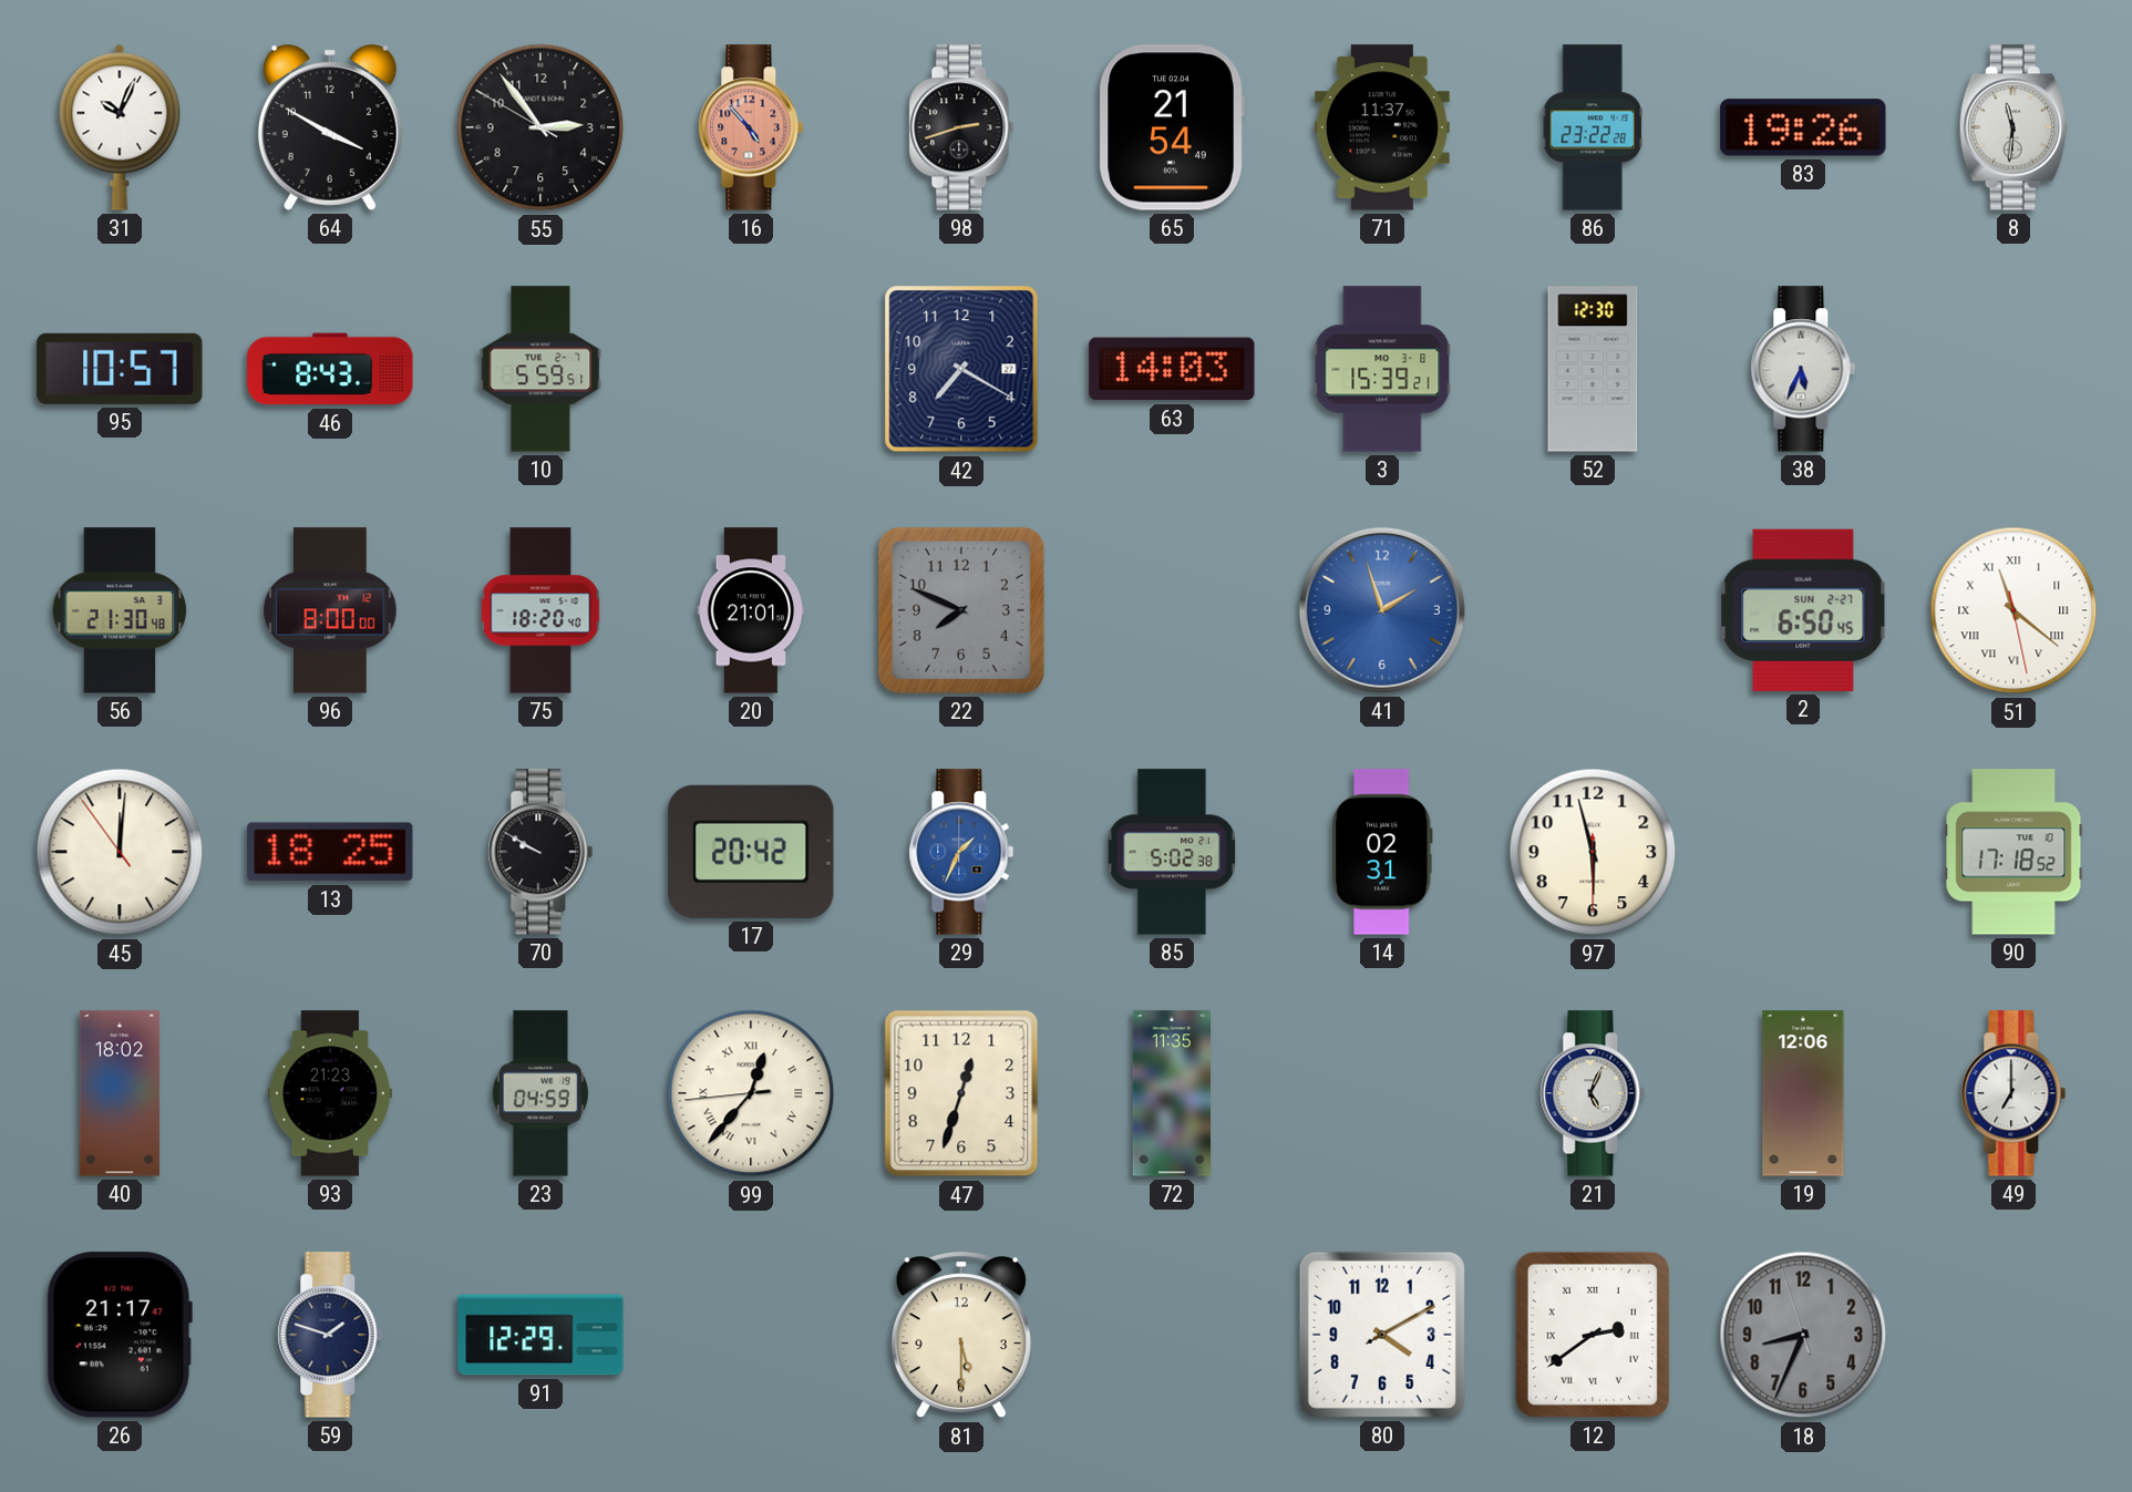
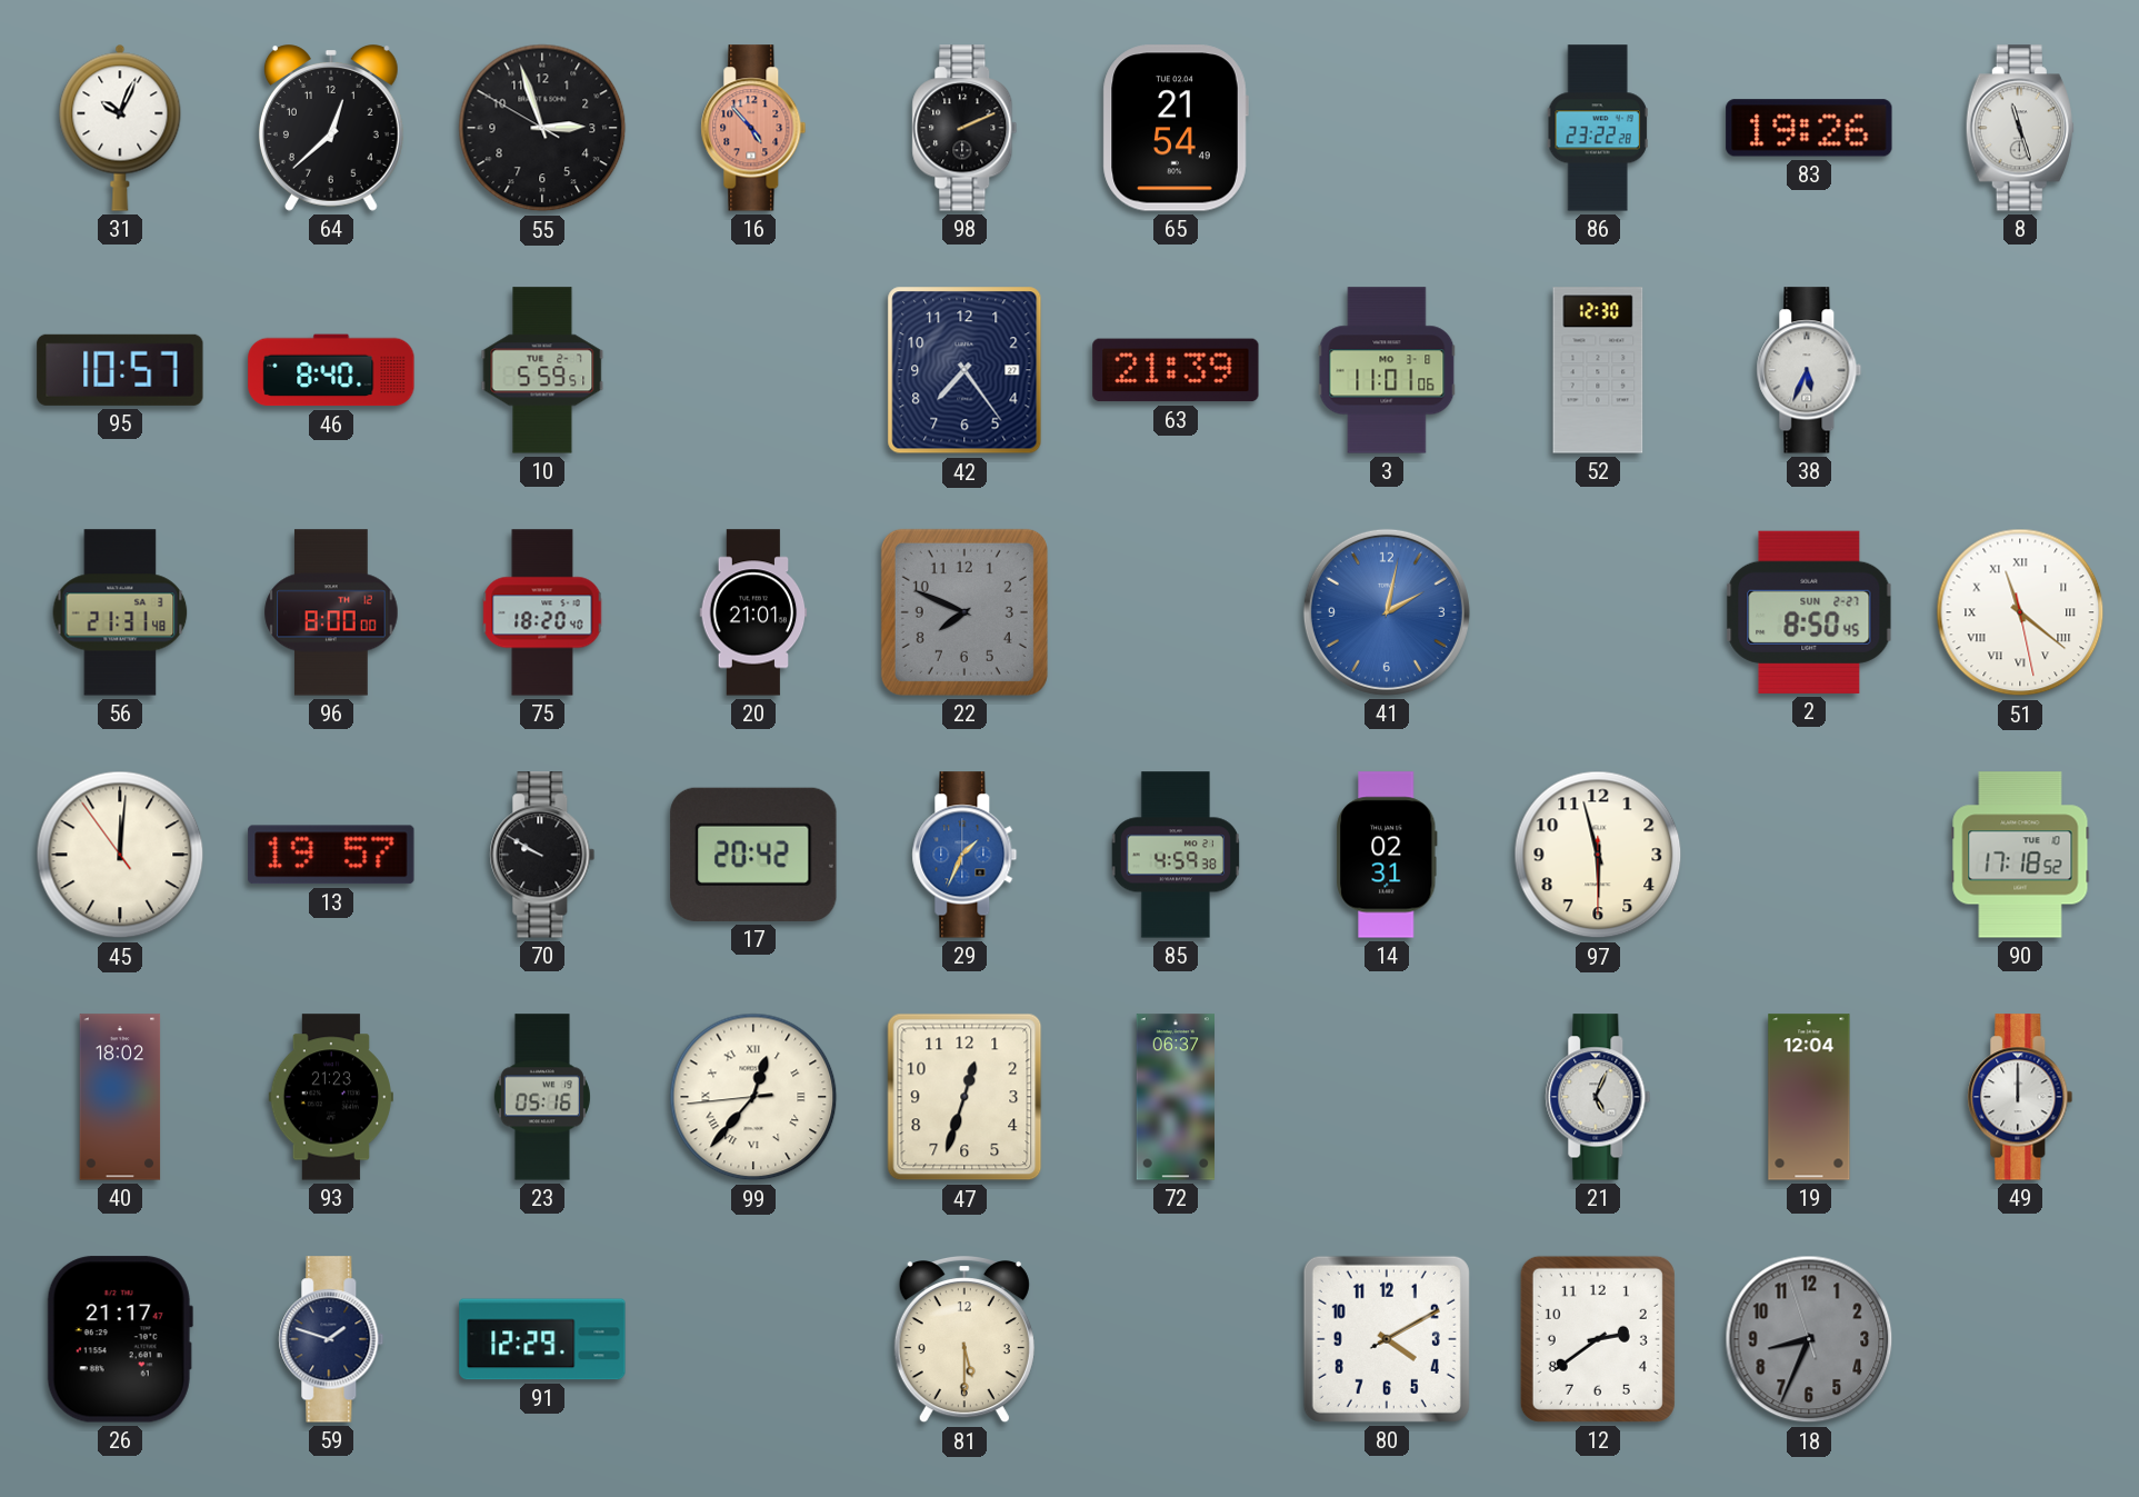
64: 3:50 -> 12:38 (331, 128)
55: 2:53 -> 2:56 (542, 128)
98: 2:42 -> 2:11 (964, 128)
71: 11:37 -> none (1382, 127)
8: 11:31 -> 11:27 (2020, 128)
46: 8:43 -> 8:40 (331, 370)
42: 7:20 -> 7:24 (964, 370)
63: 14:03 -> 21:39 (1176, 370)
3: 15:39 -> 11:01 (1387, 370)
56: 21:30 -> 21:31 (120, 612)
41: 1:57 -> 2:02 (1387, 612)
2: 6:50 -> 8:50 (1809, 612)
13: 18:25 -> 19:57 (331, 855)
85: 5:02 -> 4:59 (1175, 855)
23: 04:59 -> 05:16 (542, 1097)
72: 11:35 -> 06:37 (1175, 1097)
19: 12:06 -> 12:04 (1809, 1097)
49: 7:00 -> 12:00 (2020, 1097)
12 numerals: Roman -> Arabic (1598, 1339)
